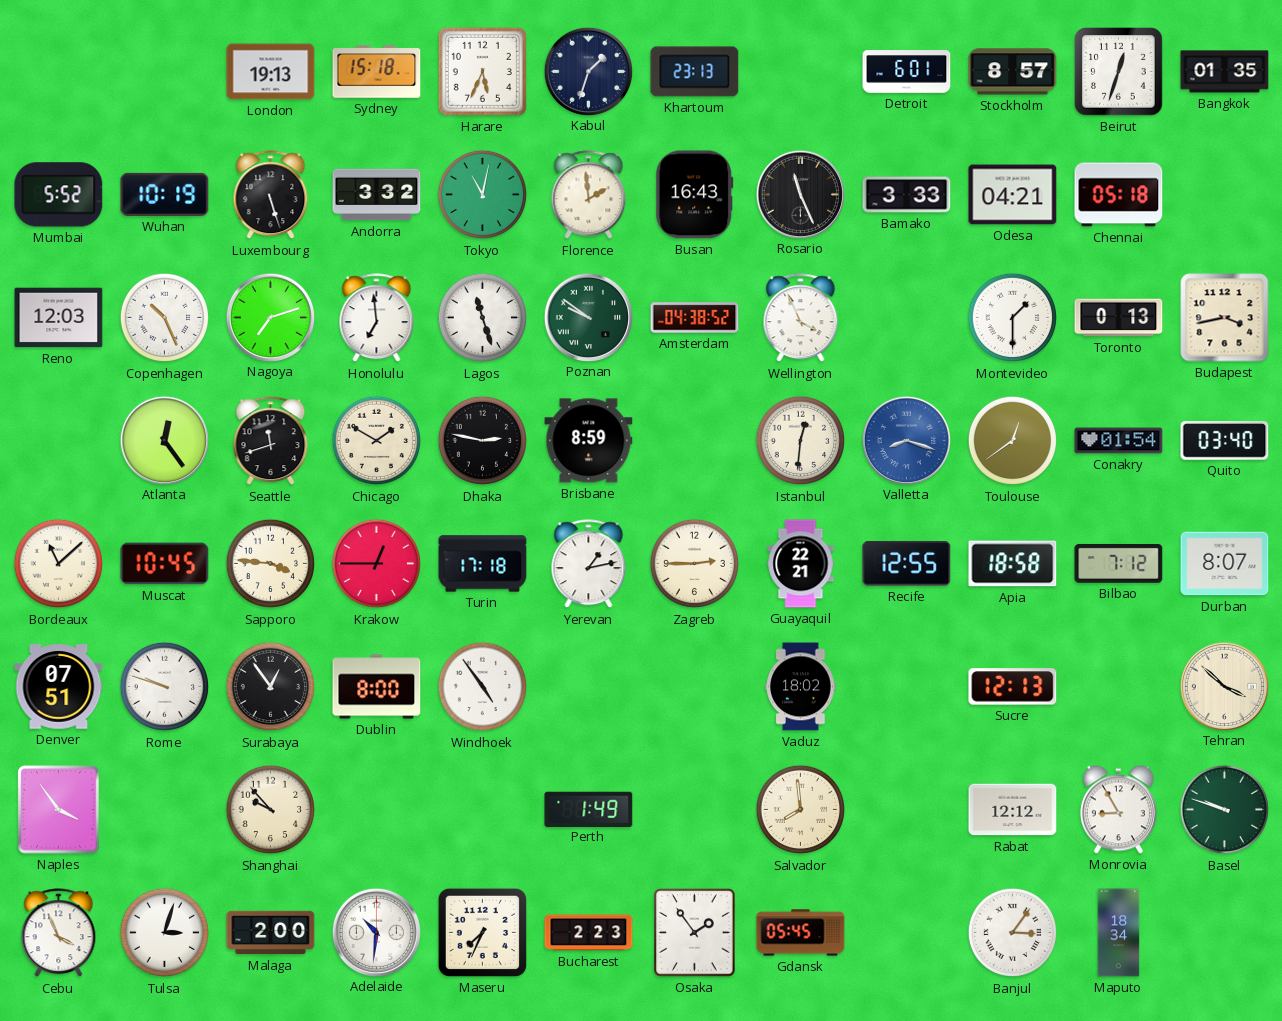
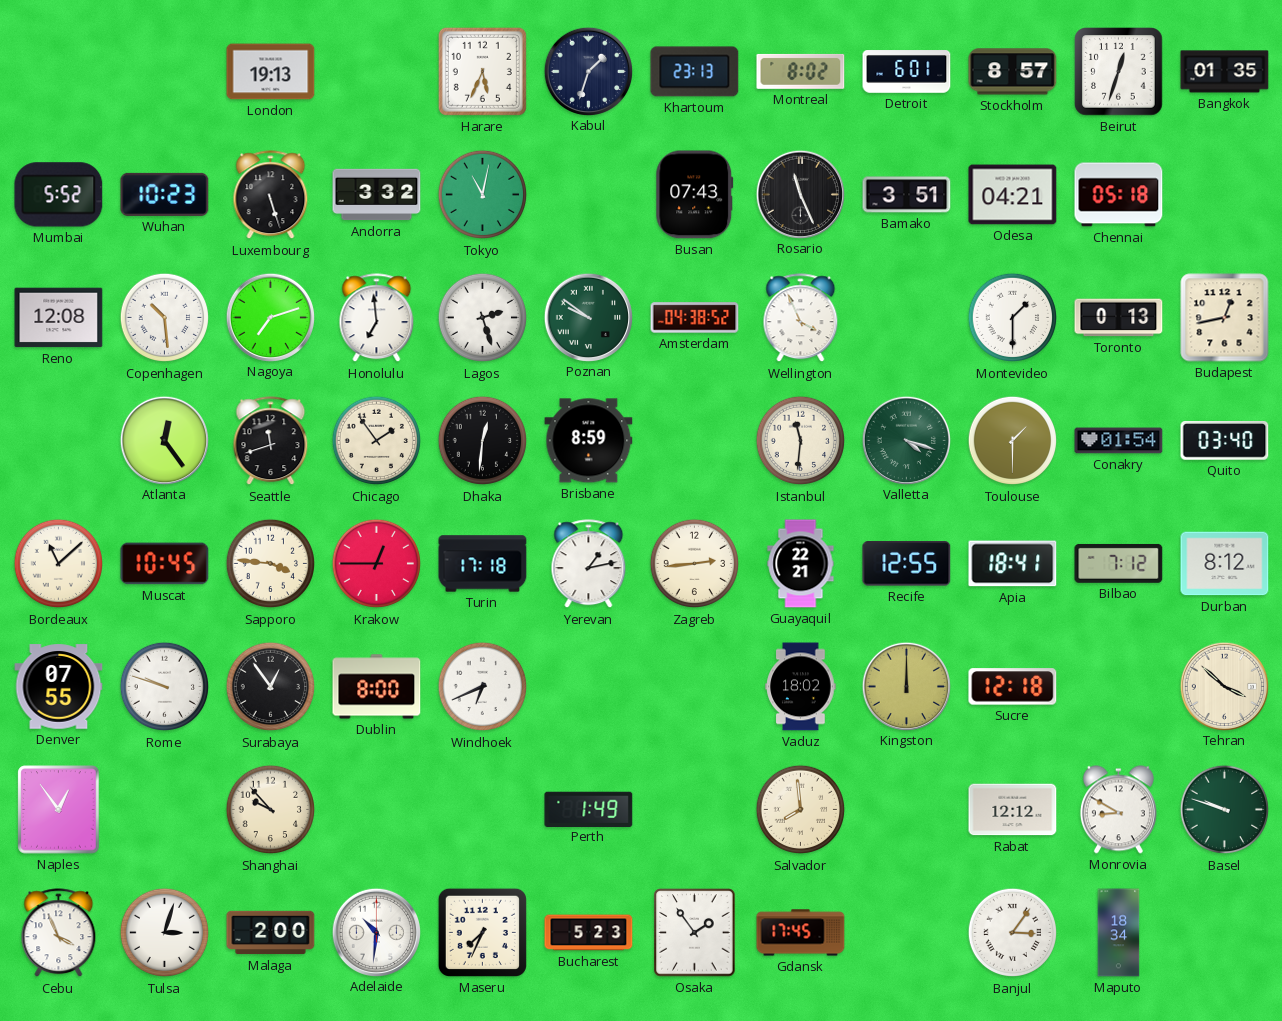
Sydney: 15:18 -> none (377, 72)
Montreal: none -> 8:02 (801, 71)
Wuhan: 10:19 -> 10:23 (165, 194)
Florence: 1:59 -> none (589, 195)
Busan: 16:43 -> 07:43 (695, 195)
Bamako: 3:33 -> 3:51 (907, 195)
Reno: 12:03 -> 12:08 (59, 318)
Copenhagen: 10:26 -> 10:29 (165, 318)
Lagos: 11:27 -> 2:27 (483, 318)
Budapest: 3:43 -> 12:43 (1225, 318)
Chicago: 1:50 -> 1:54 (377, 441)
Dhaka: 2:47 -> 12:31 (483, 441)
Istanbul: 12:31 -> 11:31 (801, 441)
Valletta: 8:18 -> 4:18 (906, 440)
Valletta dial: blue -> green (906, 440)
Toulouse: 12:39 -> 1:30 (1013, 441)
Zagreb: 2:45 -> 2:44 (695, 564)
Apia: 18:58 -> 18:41 (1013, 564)
Durban: 8:07 -> 8:12 (1225, 564)
Denver: 07:51 -> 07:55 (59, 687)
Windhoek: 4:54 -> 6:41 (483, 687)
Kingston: none -> 12:00 (906, 686)
Sucre: 12:13 -> 12:18 (1013, 687)
Naples: 3:54 -> 12:54 (59, 810)
Monrovia: 8:55 -> 8:50 (1118, 810)
Bucharest: 2:23 -> 5:23 (589, 933)
Gdansk: 05:45 -> 17:45 (801, 933)
